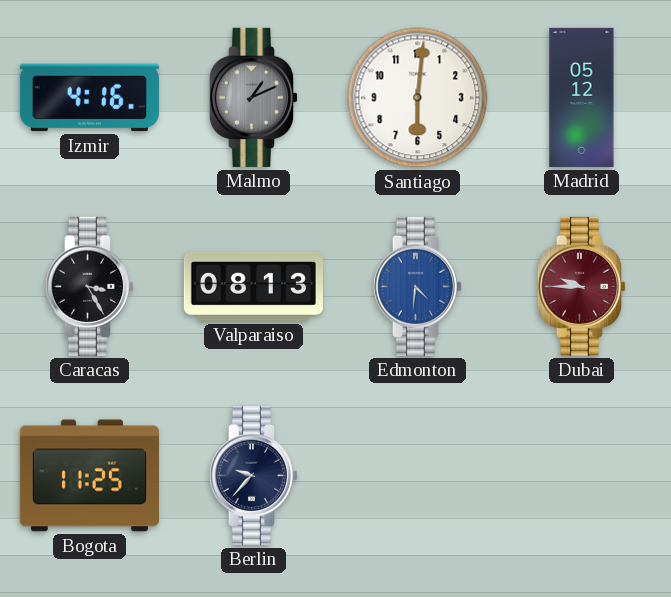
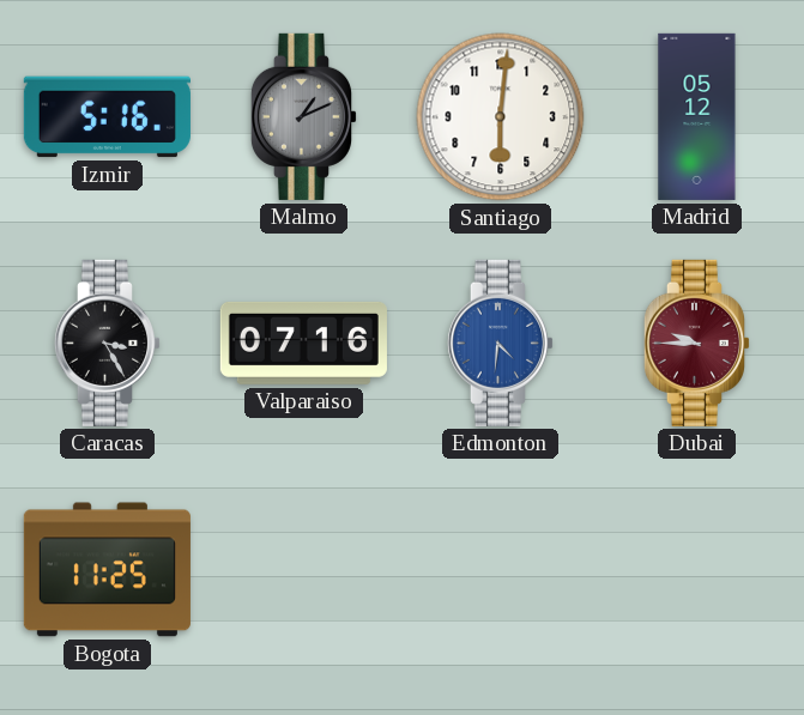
Izmir: 4:16 -> 5:16 (107, 117)
Valparaiso: 08:13 -> 07:16 (303, 343)
Berlin: 9:37 -> none (253, 475)
